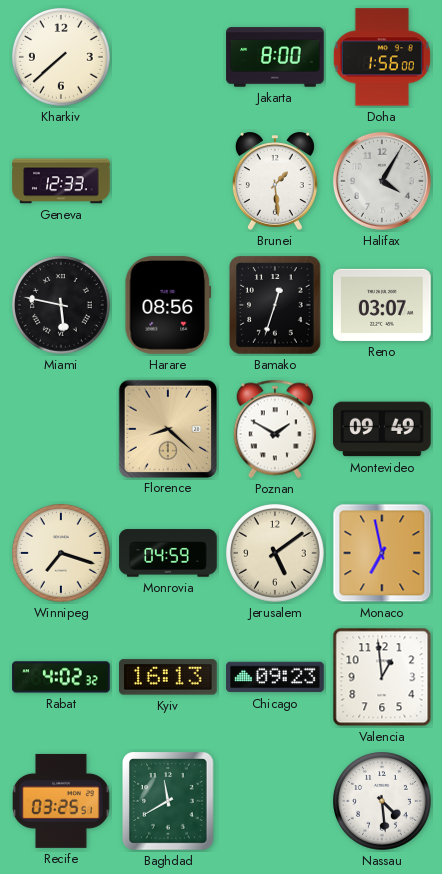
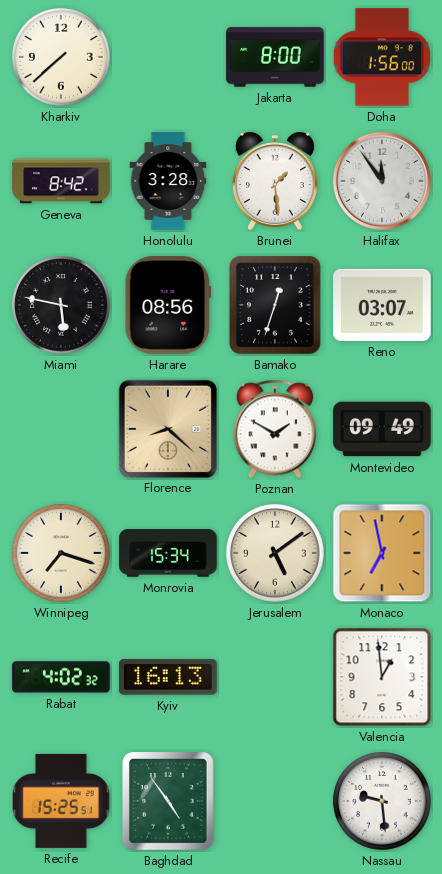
Geneva: 12:33 -> 8:42 (61, 181)
Honolulu: none -> 3:28 (168, 181)
Halifax: 4:05 -> 11:54 (382, 181)
Monrovia: 04:59 -> 15:34 (168, 553)
Chicago: 09:23 -> none (275, 677)
Recife: 03:25 -> 15:25 (62, 801)
Baghdad: 11:40 -> 4:54 (169, 801)
Nassau: 4:29 -> 9:29 (383, 802)
